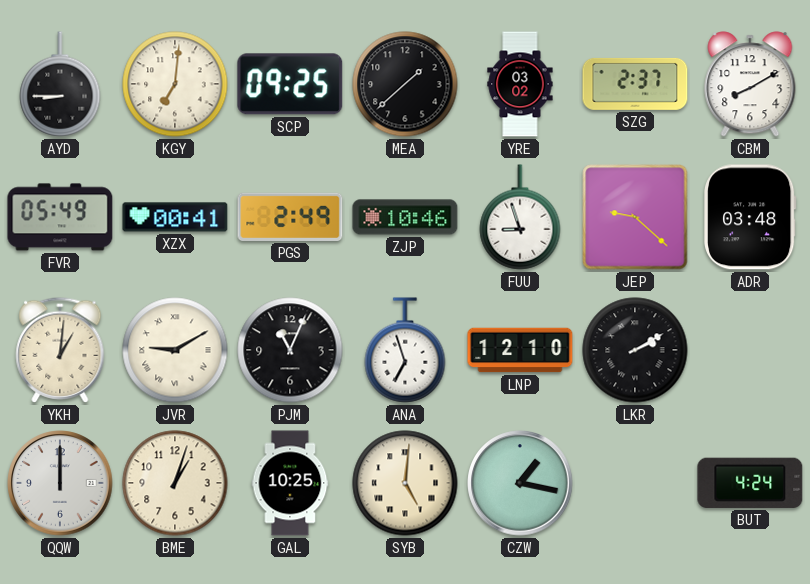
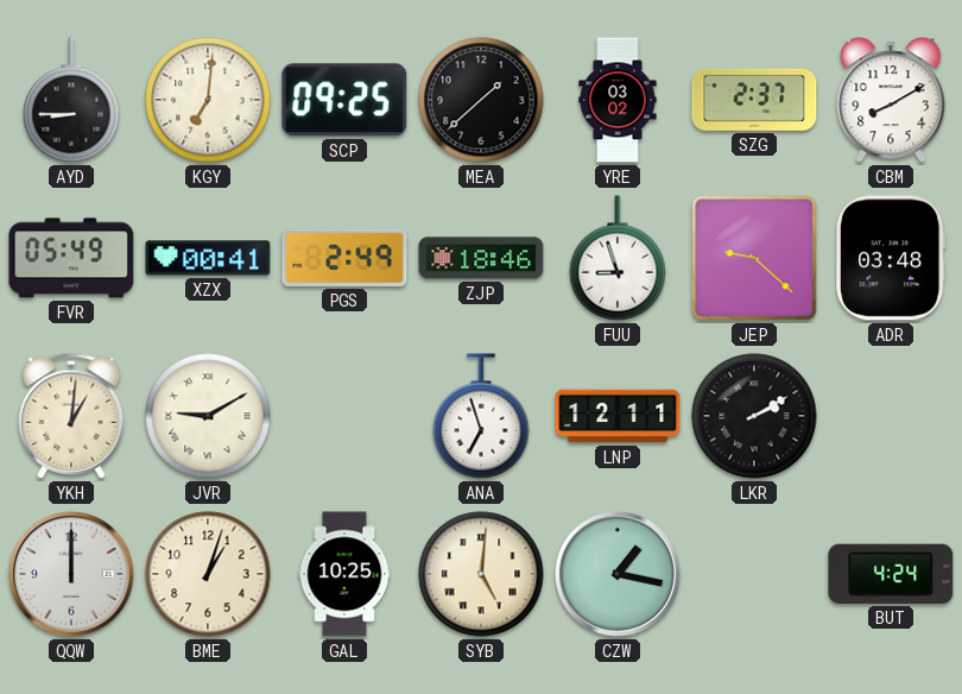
ZJP: 10:46 -> 18:46 (481, 258)
PJM: 11:04 -> none (290, 350)
LNP: 12:10 -> 12:11 (618, 416)
